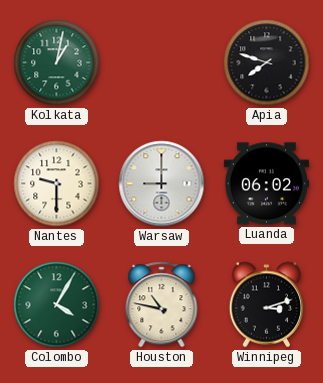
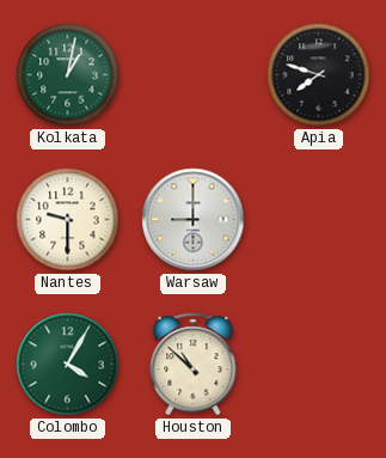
Luanda: 06:02 -> none (266, 184)
Houston: 10:47 -> 10:52 (194, 365)
Winnipeg: 3:12 -> none (267, 305)
